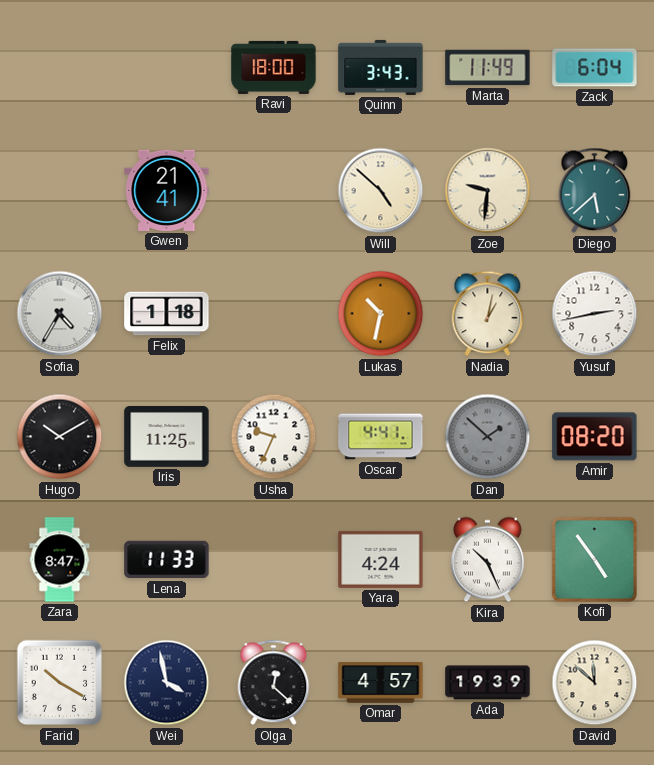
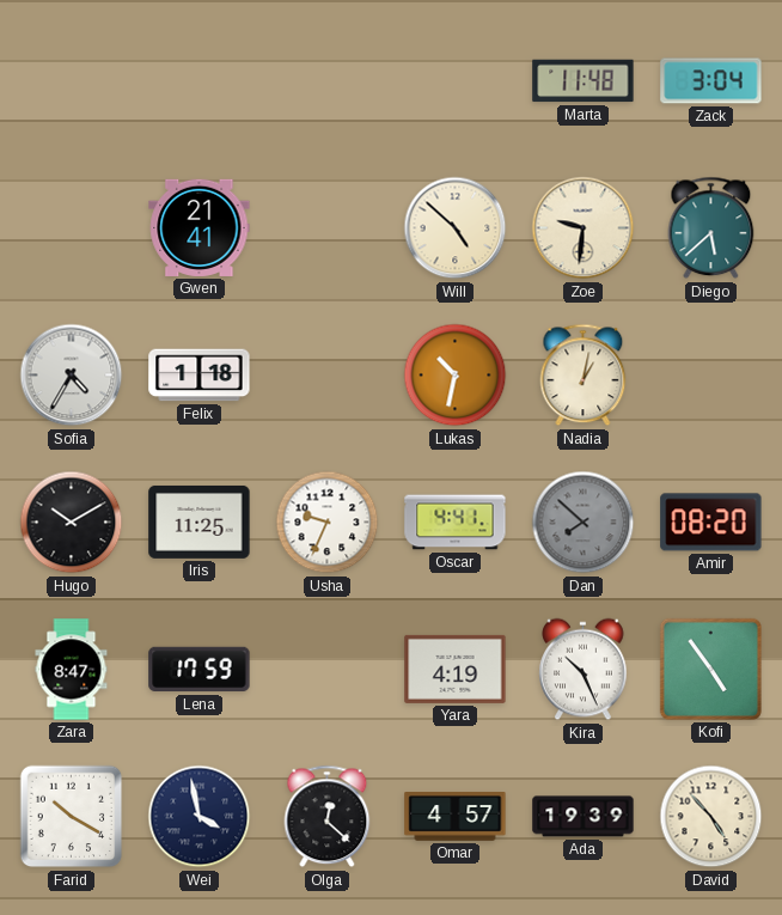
Ravi: 18:00 -> none (274, 67)
Quinn: 3:43 -> none (381, 67)
Marta: 11:49 -> 11:48 (584, 81)
Zack: 6:04 -> 3:04 (711, 81)
Yusuf: 2:43 -> none (595, 314)
Dan: 1:52 -> 7:52 (584, 523)
Lena: 11:33 -> 17:59 (200, 670)
Yara: 4:24 -> 4:19 (456, 669)
David: 11:52 -> 4:53 (711, 817)
